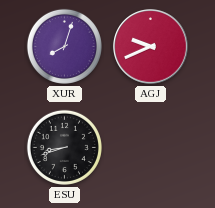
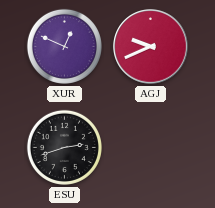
XUR: 8:03 -> 12:49 (64, 46)
ESU: 8:42 -> 2:42 (64, 147)
